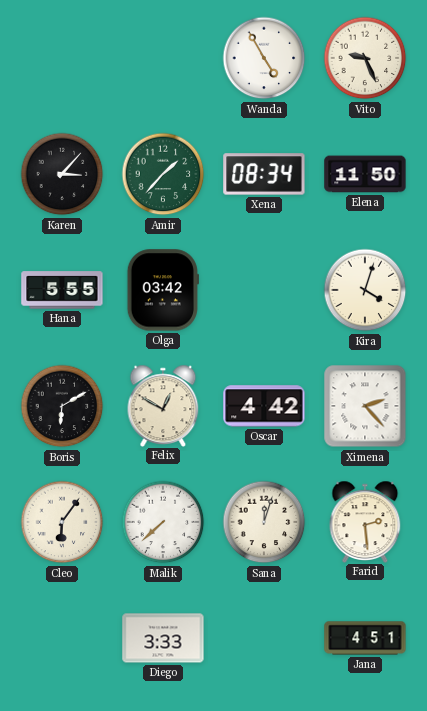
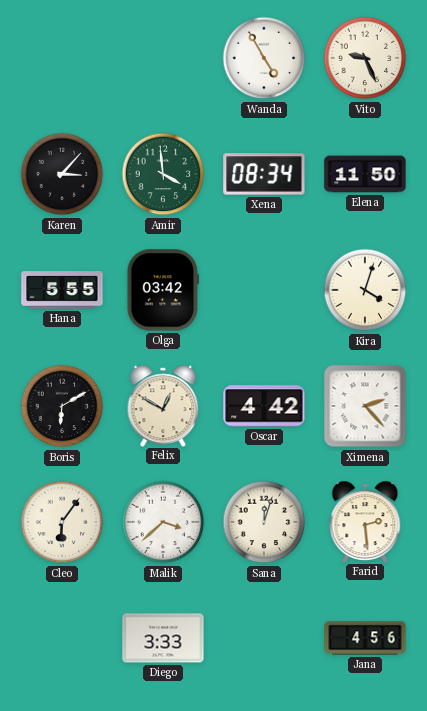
Amir: 1:37 -> 3:59 (163, 174)
Malik: 7:38 -> 3:38 (163, 522)
Jana: 4:51 -> 4:56 (365, 638)
